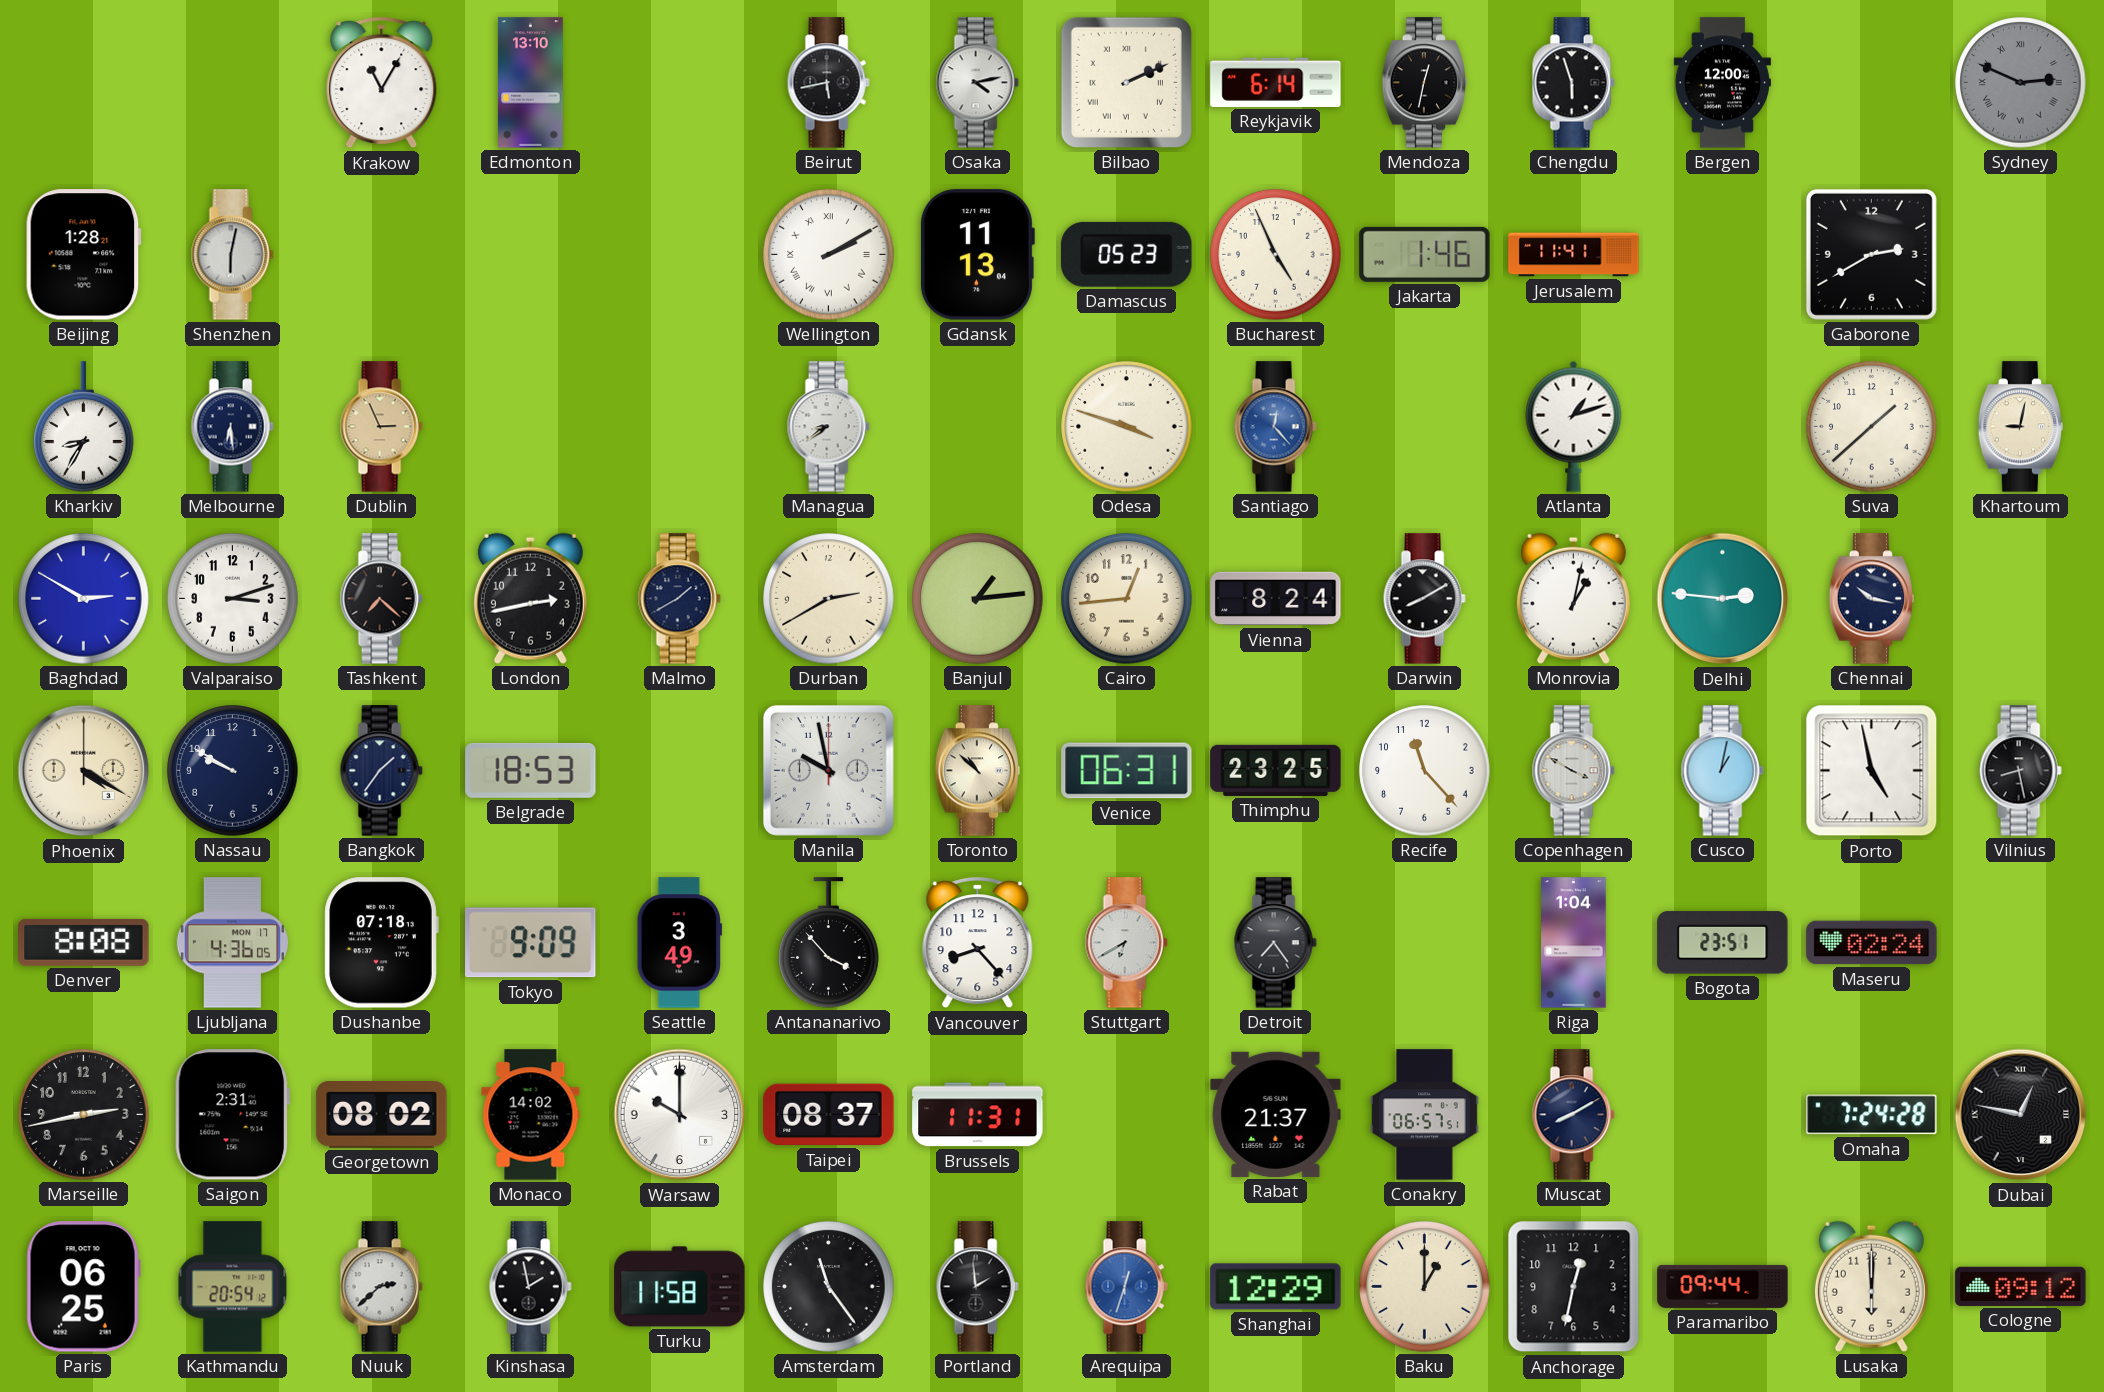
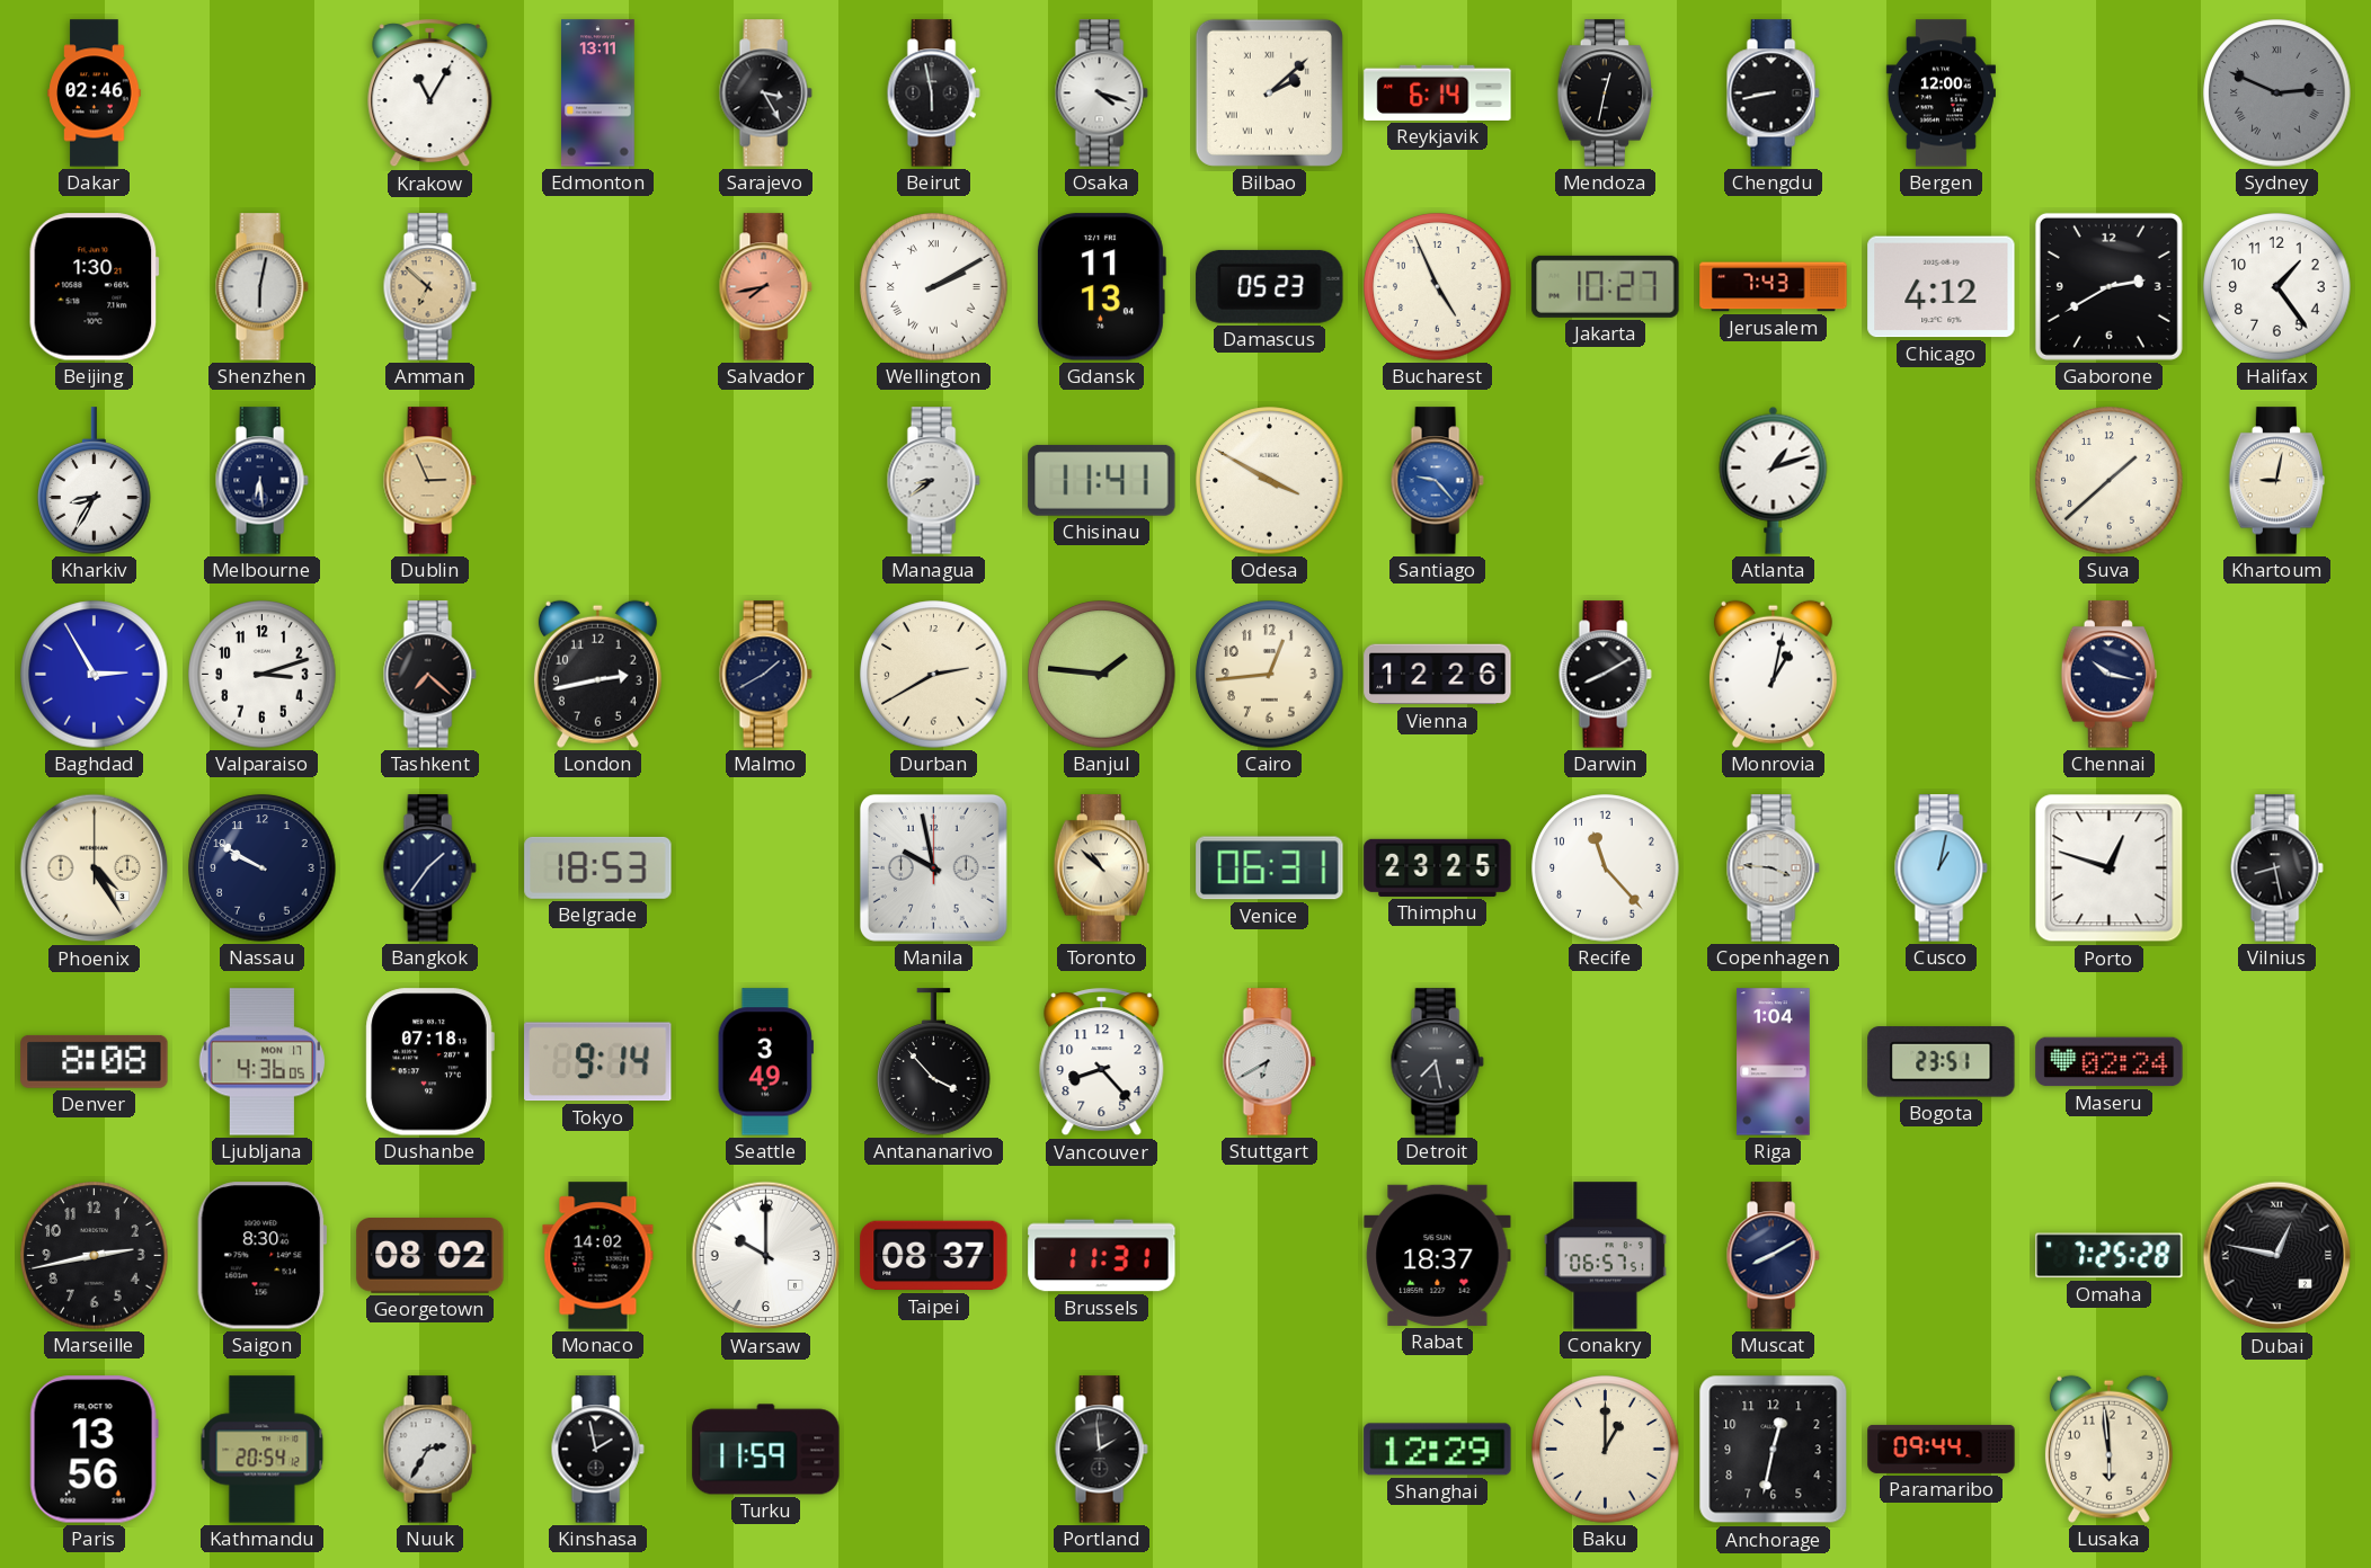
Dakar: none -> 02:46 (95, 93)
Edmonton: 13:10 -> 13:11 (598, 93)
Sarajevo: none -> 3:25 (765, 93)
Beirut: 5:43 -> 5:58 (933, 93)
Osaka: 4:13 -> 4:18 (1101, 93)
Bilbao: 2:11 -> 2:08 (1269, 92)
Chengdu: 5:57 -> 8:43 (1773, 93)
Beijing: 1:28 -> 1:30 (94, 287)
Amman: none -> 6:52 (429, 287)
Salvador: none -> 7:43 (765, 287)
Jakarta: 1:46 -> 10:27 (1606, 286)
Jerusalem: 11:41 -> 7:43 (1774, 287)
Chicago: none -> 4:12 (1942, 287)
Halifax: none -> 1:24 (2277, 287)
Chisinau: none -> 11:41 (1102, 480)
Odesa: 3:48 -> 3:50 (1270, 481)
Santiago: 12:23 -> 9:23 (1437, 481)
Baghdad: 2:50 -> 2:55 (95, 675)
Banjul: 1:14 -> 1:46 (1102, 675)
Vienna: 8:24 -> 12:26 (1438, 675)
Delhi: 2:46 -> none (1723, 599)
Phoenix: 4:20 -> 4:25 (95, 868)
Copenhagen: 3:50 -> 3:46 (1773, 868)
Porto: 4:58 -> 12:48 (2110, 868)
Tokyo: 9:09 -> 9:14 (598, 1062)
Detroit: 7:24 -> 7:28 (1437, 1062)
Saigon: 2:31 -> 8:30 (263, 1256)
Rabat: 21:37 -> 18:37 (1438, 1255)
Omaha: 7:24 -> 7:25 (2110, 1256)
Paris: 06:25 -> 13:56 (94, 1450)
Nuuk: 2:38 -> 2:35 (429, 1450)
Turku: 11:58 -> 11:59 (766, 1450)
Amsterdam: 11:24 -> none (829, 1287)
Arequipa: 12:33 -> none (1126, 1287)
Lusaka: 6:00 -> 5:59 (2108, 1449)
Cologne: 09:12 -> none (2021, 1286)
